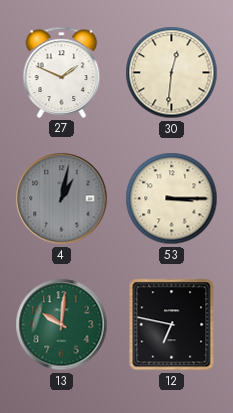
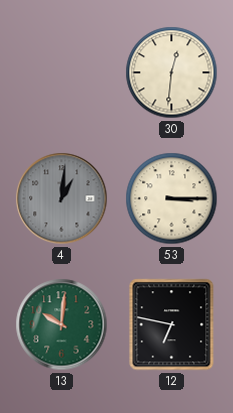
27: 1:49 -> none (62, 72)
4: 1:02 -> 1:01 (62, 199)
